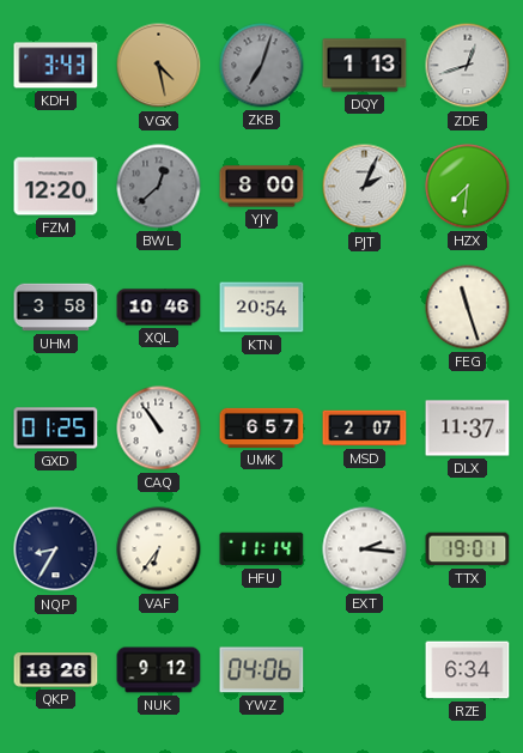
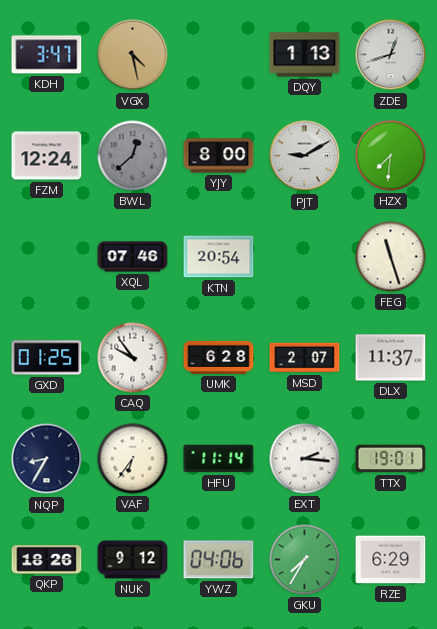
KDH: 3:43 -> 3:47 (47, 55)
ZKB: 7:03 -> none (262, 66)
FZM: 12:20 -> 12:24 (47, 156)
PJT: 2:04 -> 9:10 (305, 156)
UHM: 3:58 -> none (56, 308)
XQL: 10:46 -> 07:46 (133, 257)
CAQ: 10:54 -> 9:54 (133, 358)
UMK: 6:57 -> 6:28 (219, 357)
GKU: none -> 7:35 (305, 560)
RZE: 6:34 -> 6:29 (391, 560)
